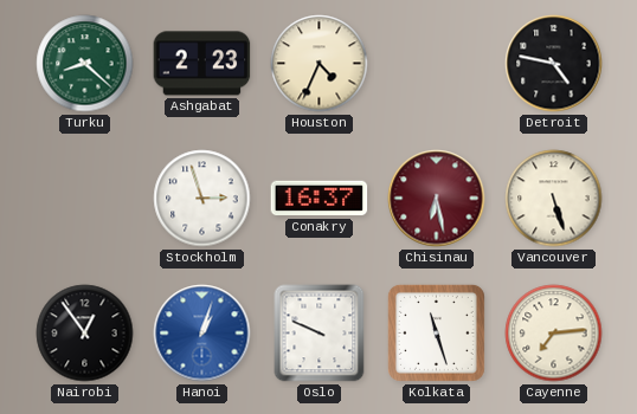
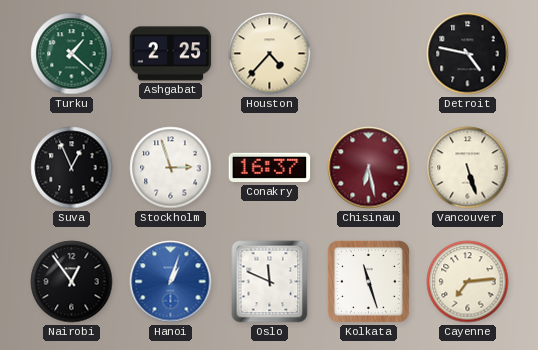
Turku: 8:22 -> 1:22 (72, 54)
Ashgabat: 2:23 -> 2:25 (171, 54)
Houston: 4:34 -> 4:37 (270, 54)
Suva: none -> 12:56 (72, 168)
Oslo: 9:49 -> 11:49 (270, 282)
